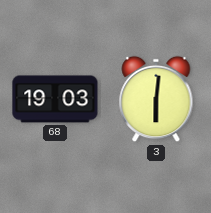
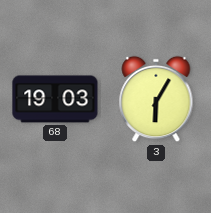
3: 6:01 -> 6:05 (156, 99)
